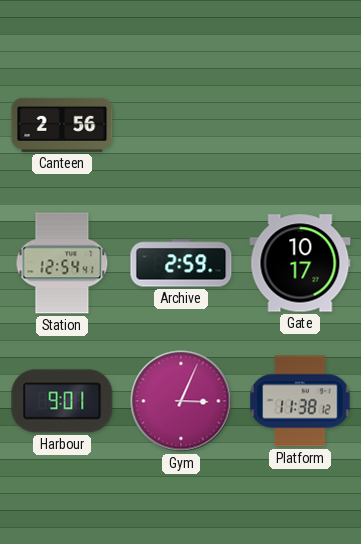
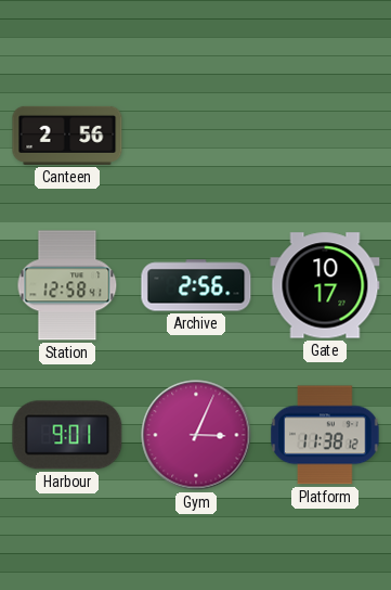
Station: 12:54 -> 12:58 (67, 285)
Archive: 2:59 -> 2:56 (196, 285)
